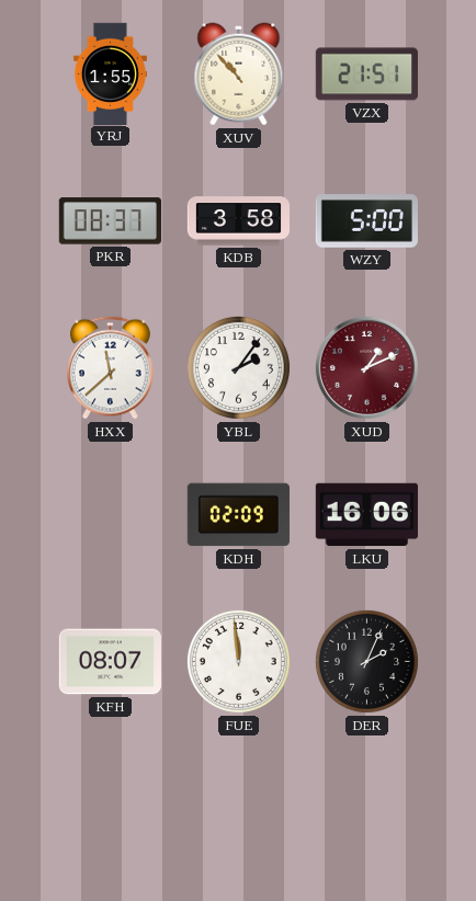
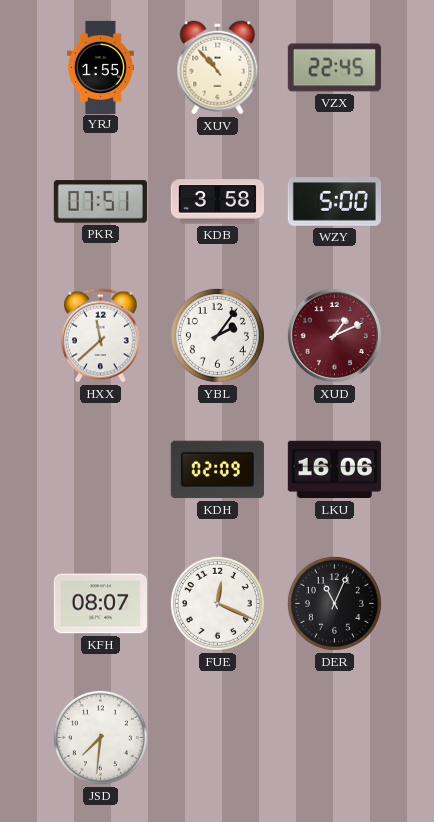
VZX: 21:51 -> 22:45 (334, 68)
PKR: 08:37 -> 07:51 (100, 202)
FUE: 11:59 -> 12:19 (217, 603)
DER: 2:04 -> 11:04 (334, 603)
JSD: none -> 7:31 (100, 737)
